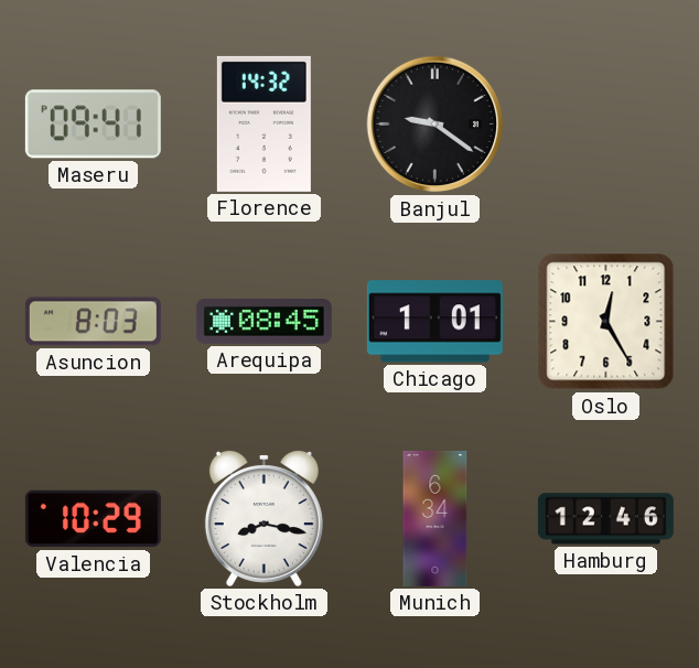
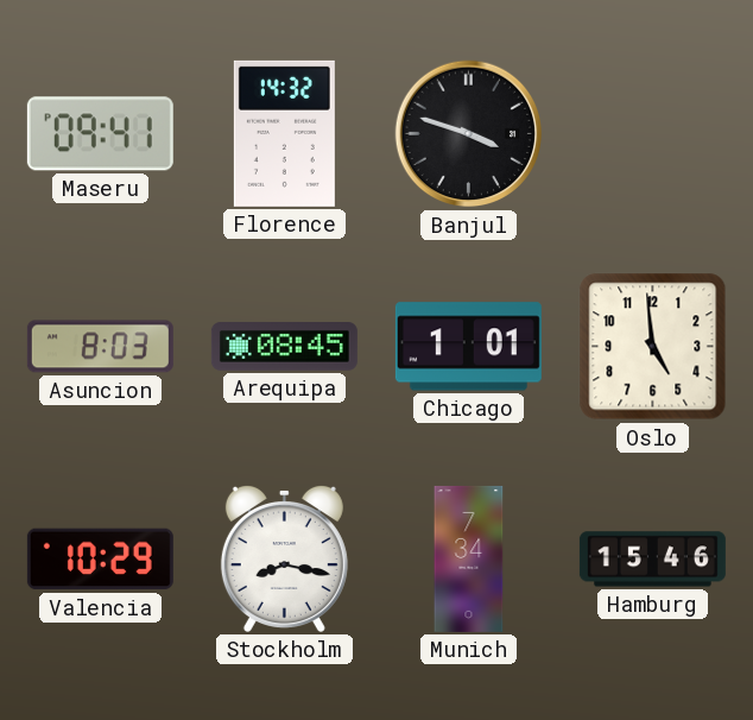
Banjul: 9:21 -> 3:48 (469, 134)
Oslo: 12:25 -> 4:59 (653, 347)
Munich: 6:34 -> 7:34 (469, 558)
Hamburg: 12:46 -> 15:46 (652, 560)
